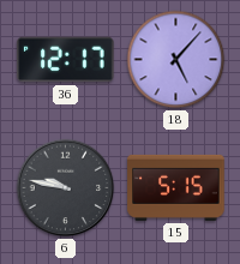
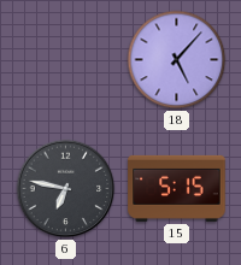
36: 12:17 -> none (66, 60)
6: 9:47 -> 6:47 (66, 189)
